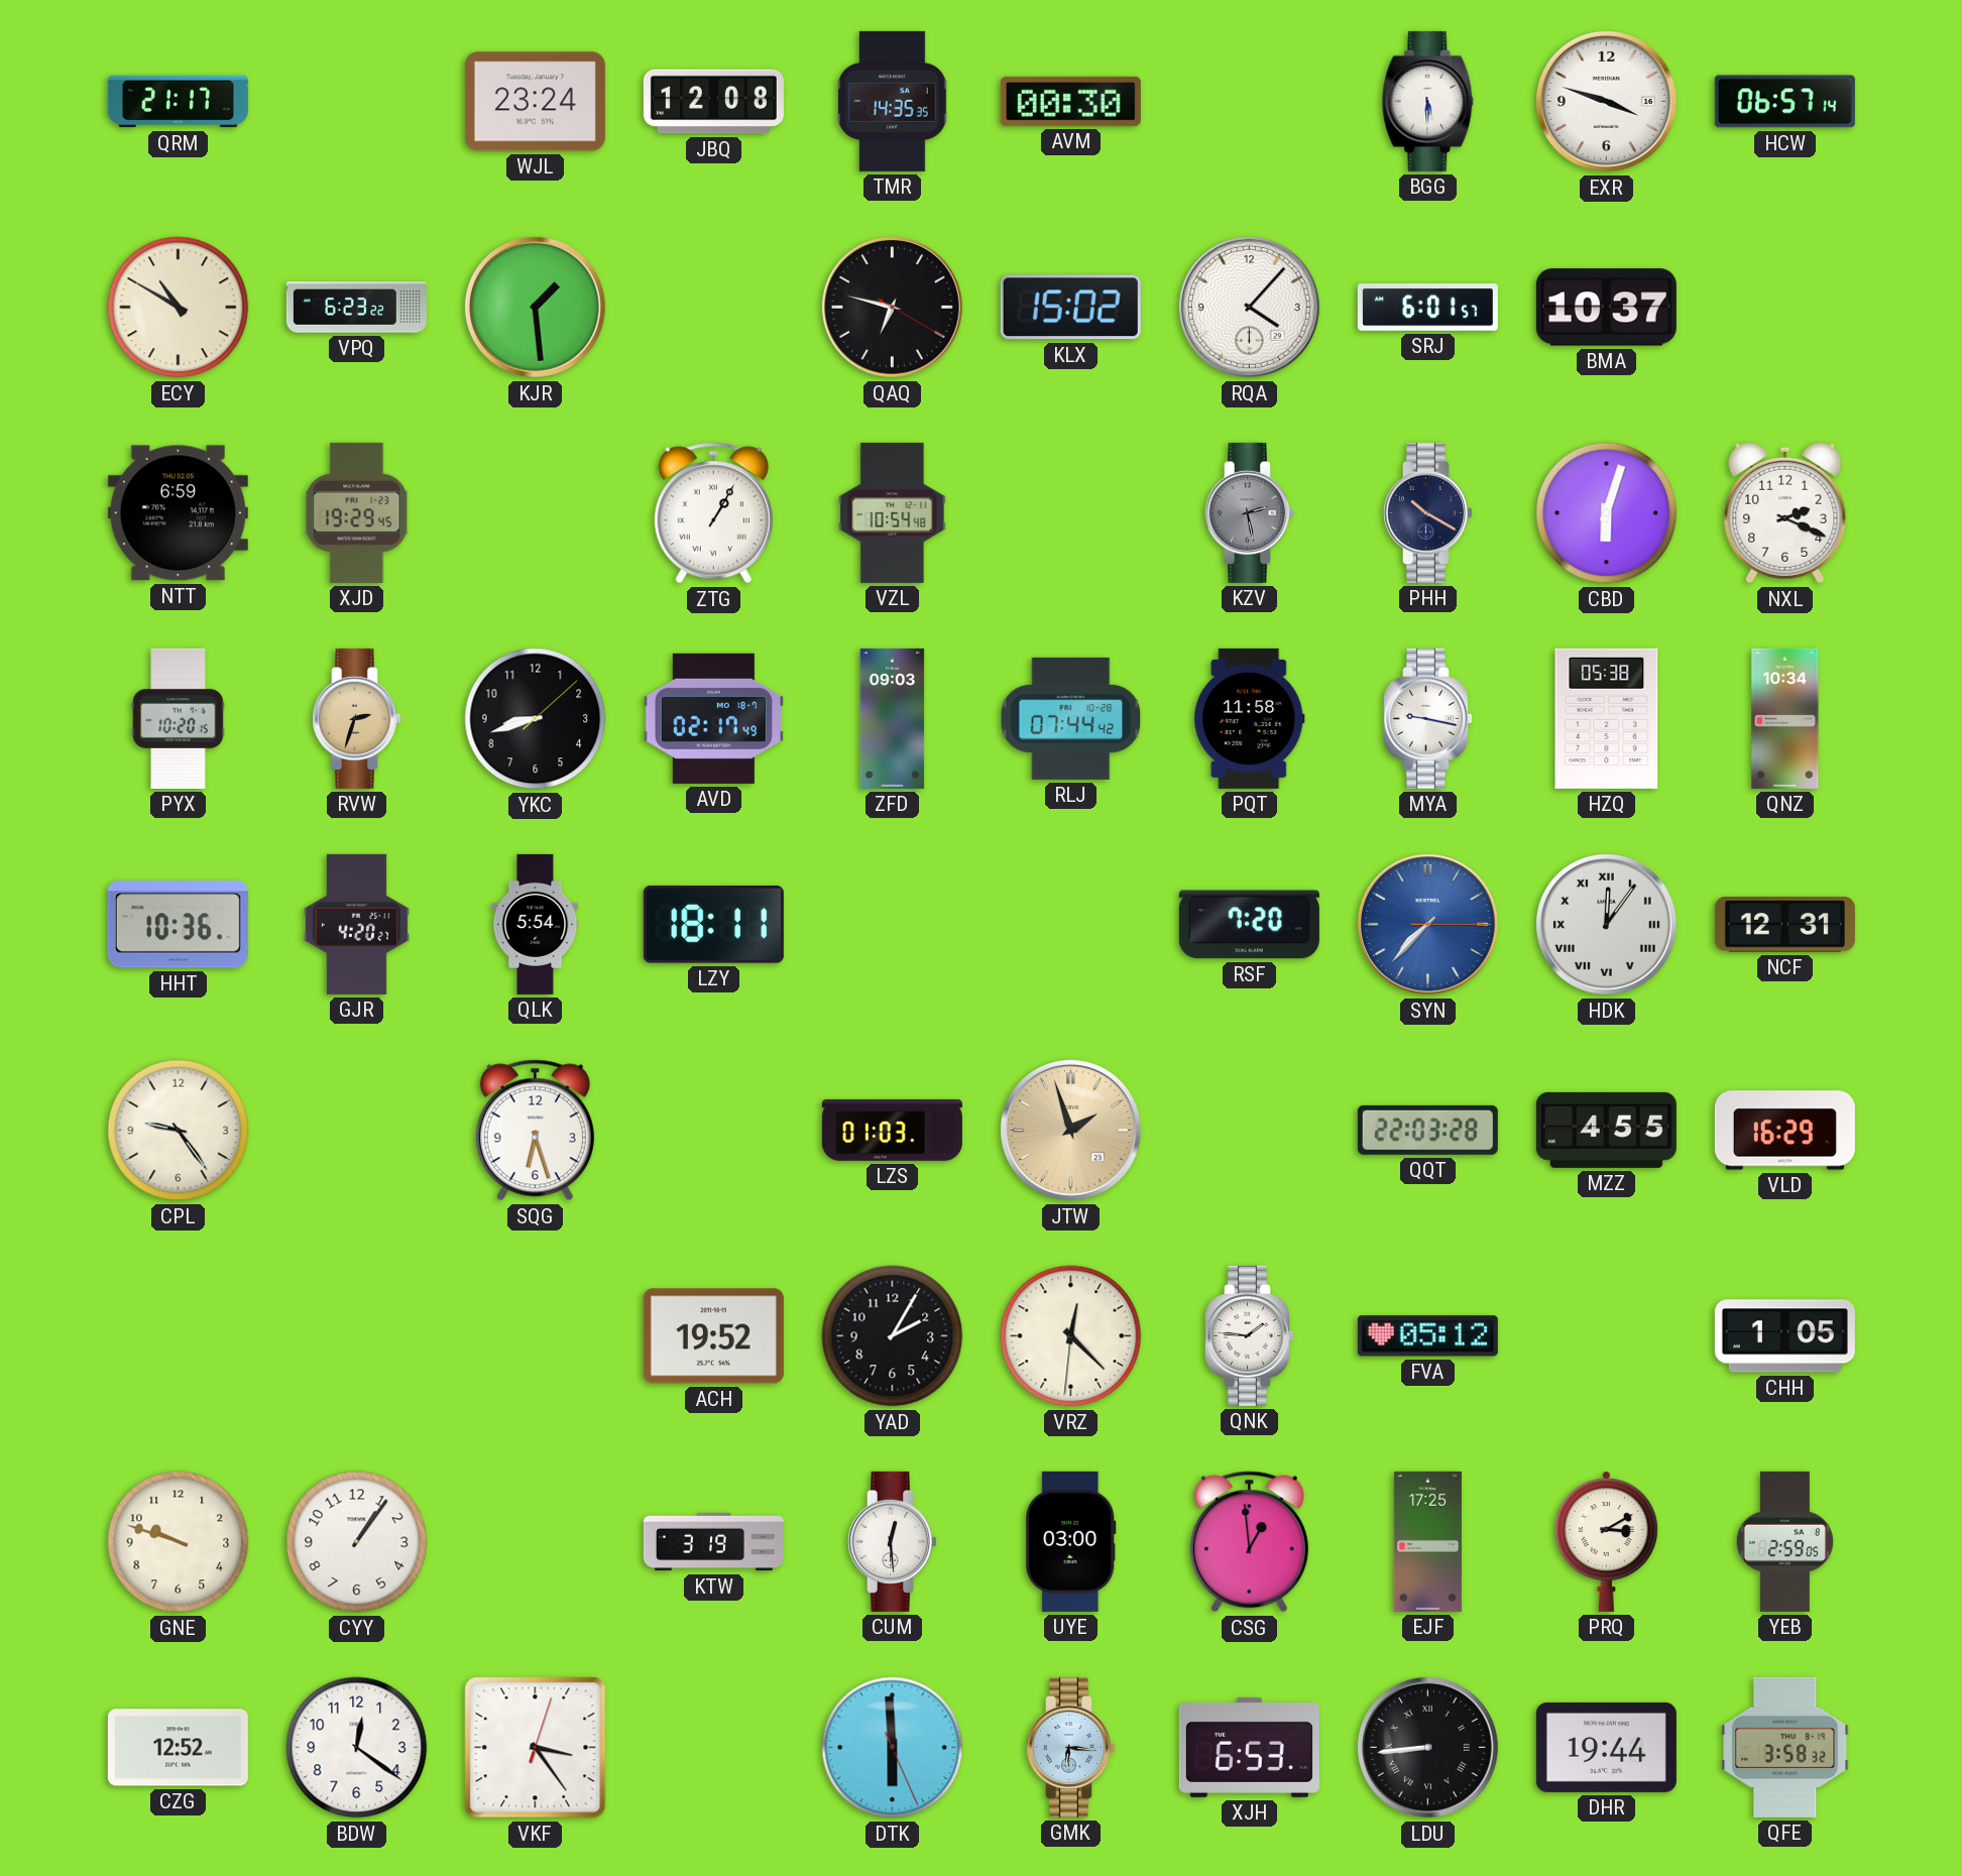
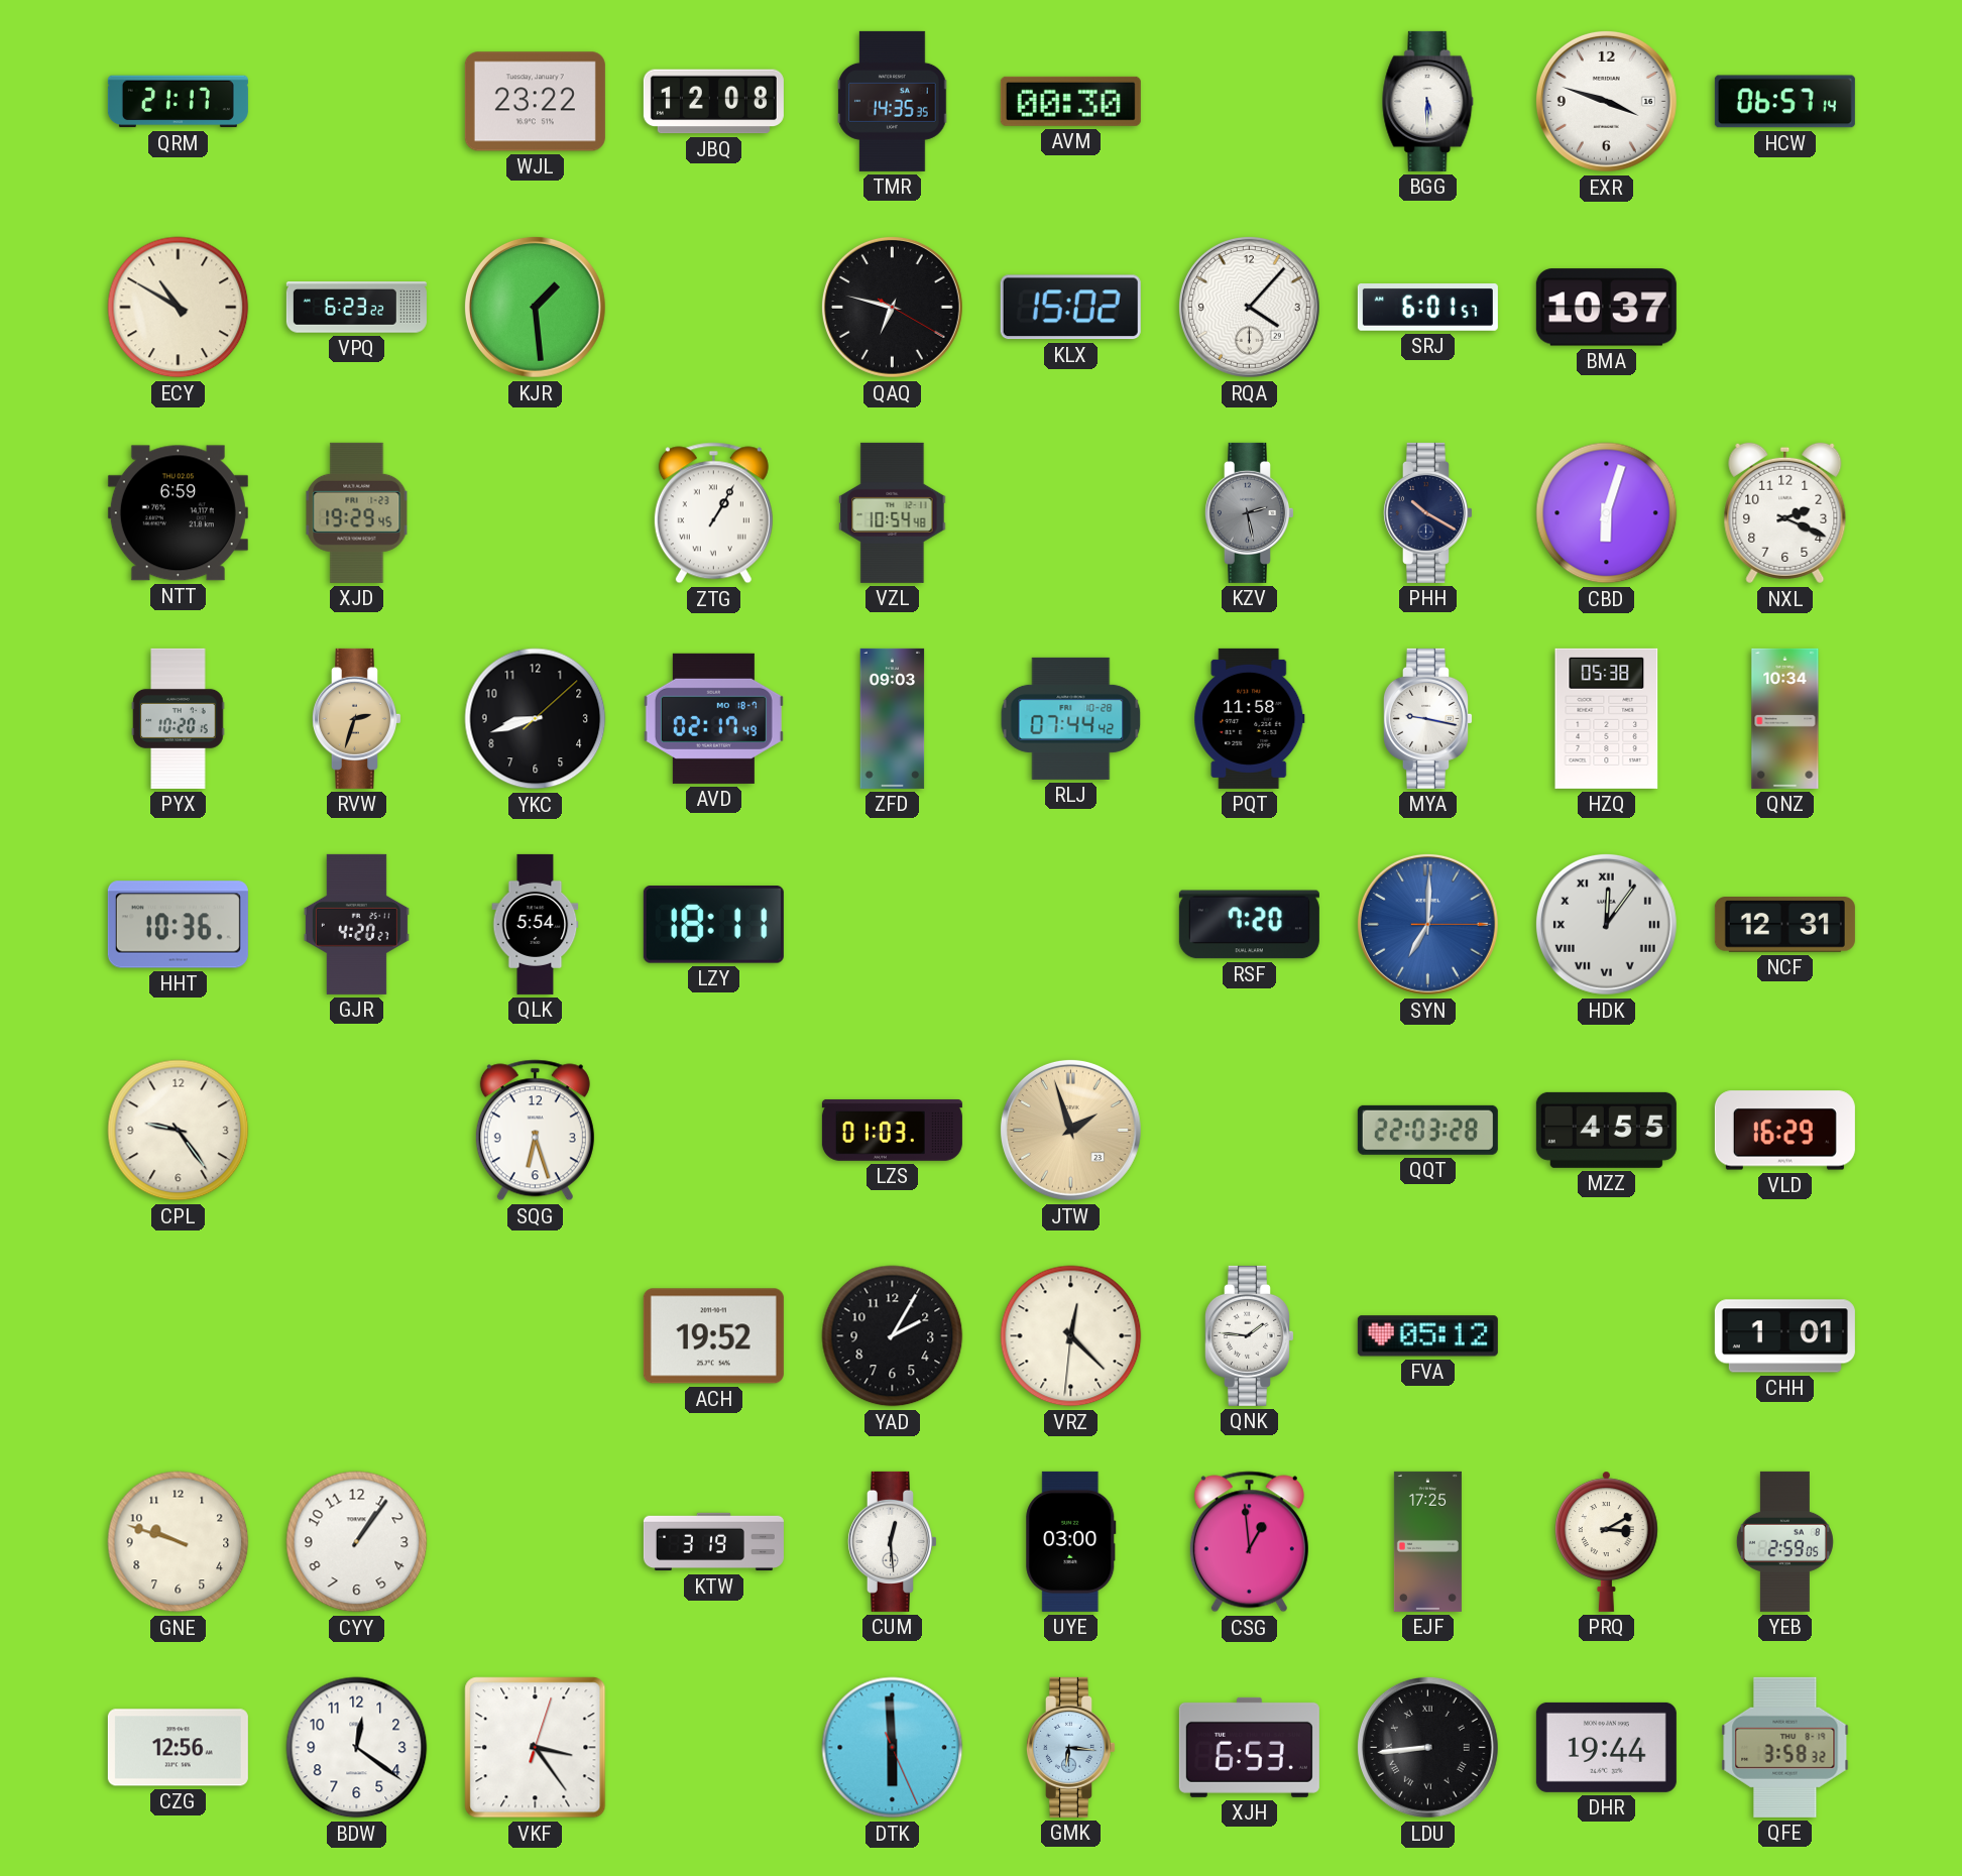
WJL: 23:24 -> 23:22 (535, 102)
SYN: 7:37 -> 7:00 (1427, 924)
CHH: 1:05 -> 1:01 (1784, 1336)
CZG: 12:52 -> 12:56 (178, 1748)
